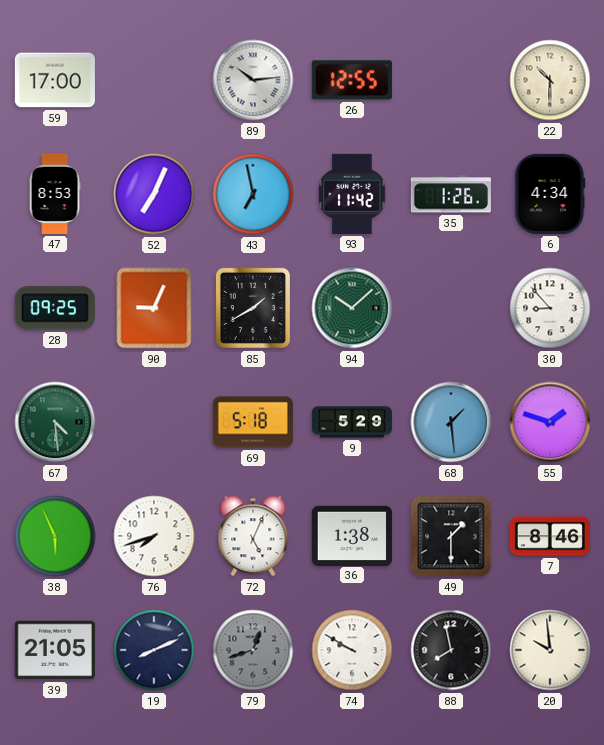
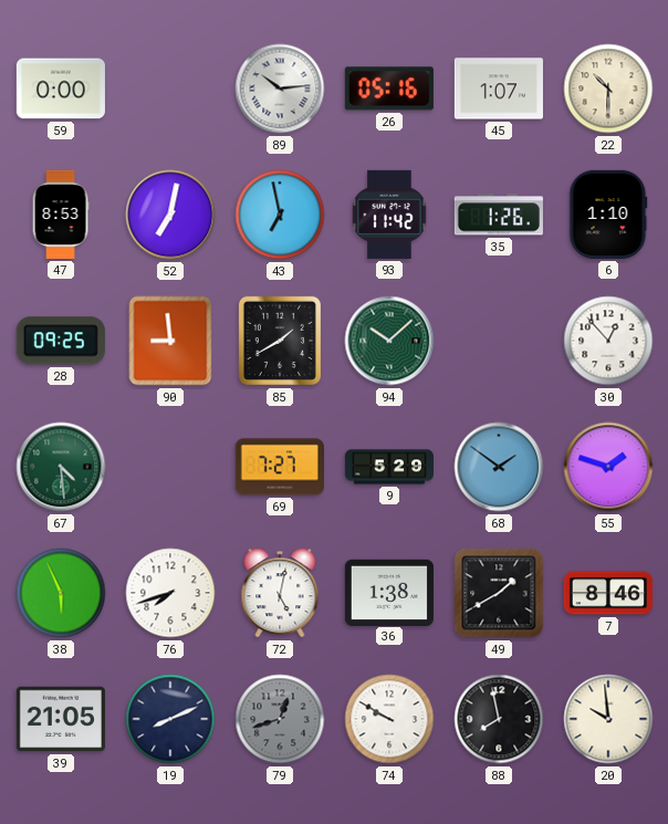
59: 17:00 -> 0:00 (61, 88)
26: 12:55 -> 05:16 (389, 88)
45: none -> 1:07 (499, 88)
52: 7:04 -> 7:02 (170, 215)
6: 4:34 -> 1:10 (608, 215)
90: 9:04 -> 8:59 (170, 341)
30: 8:53 -> 12:53 (608, 341)
69: 5:18 -> 7:27 (280, 467)
68: 1:29 -> 1:51 (499, 467)
72: 5:04 -> 5:02 (280, 593)
49: 1:30 -> 1:40 (499, 593)
